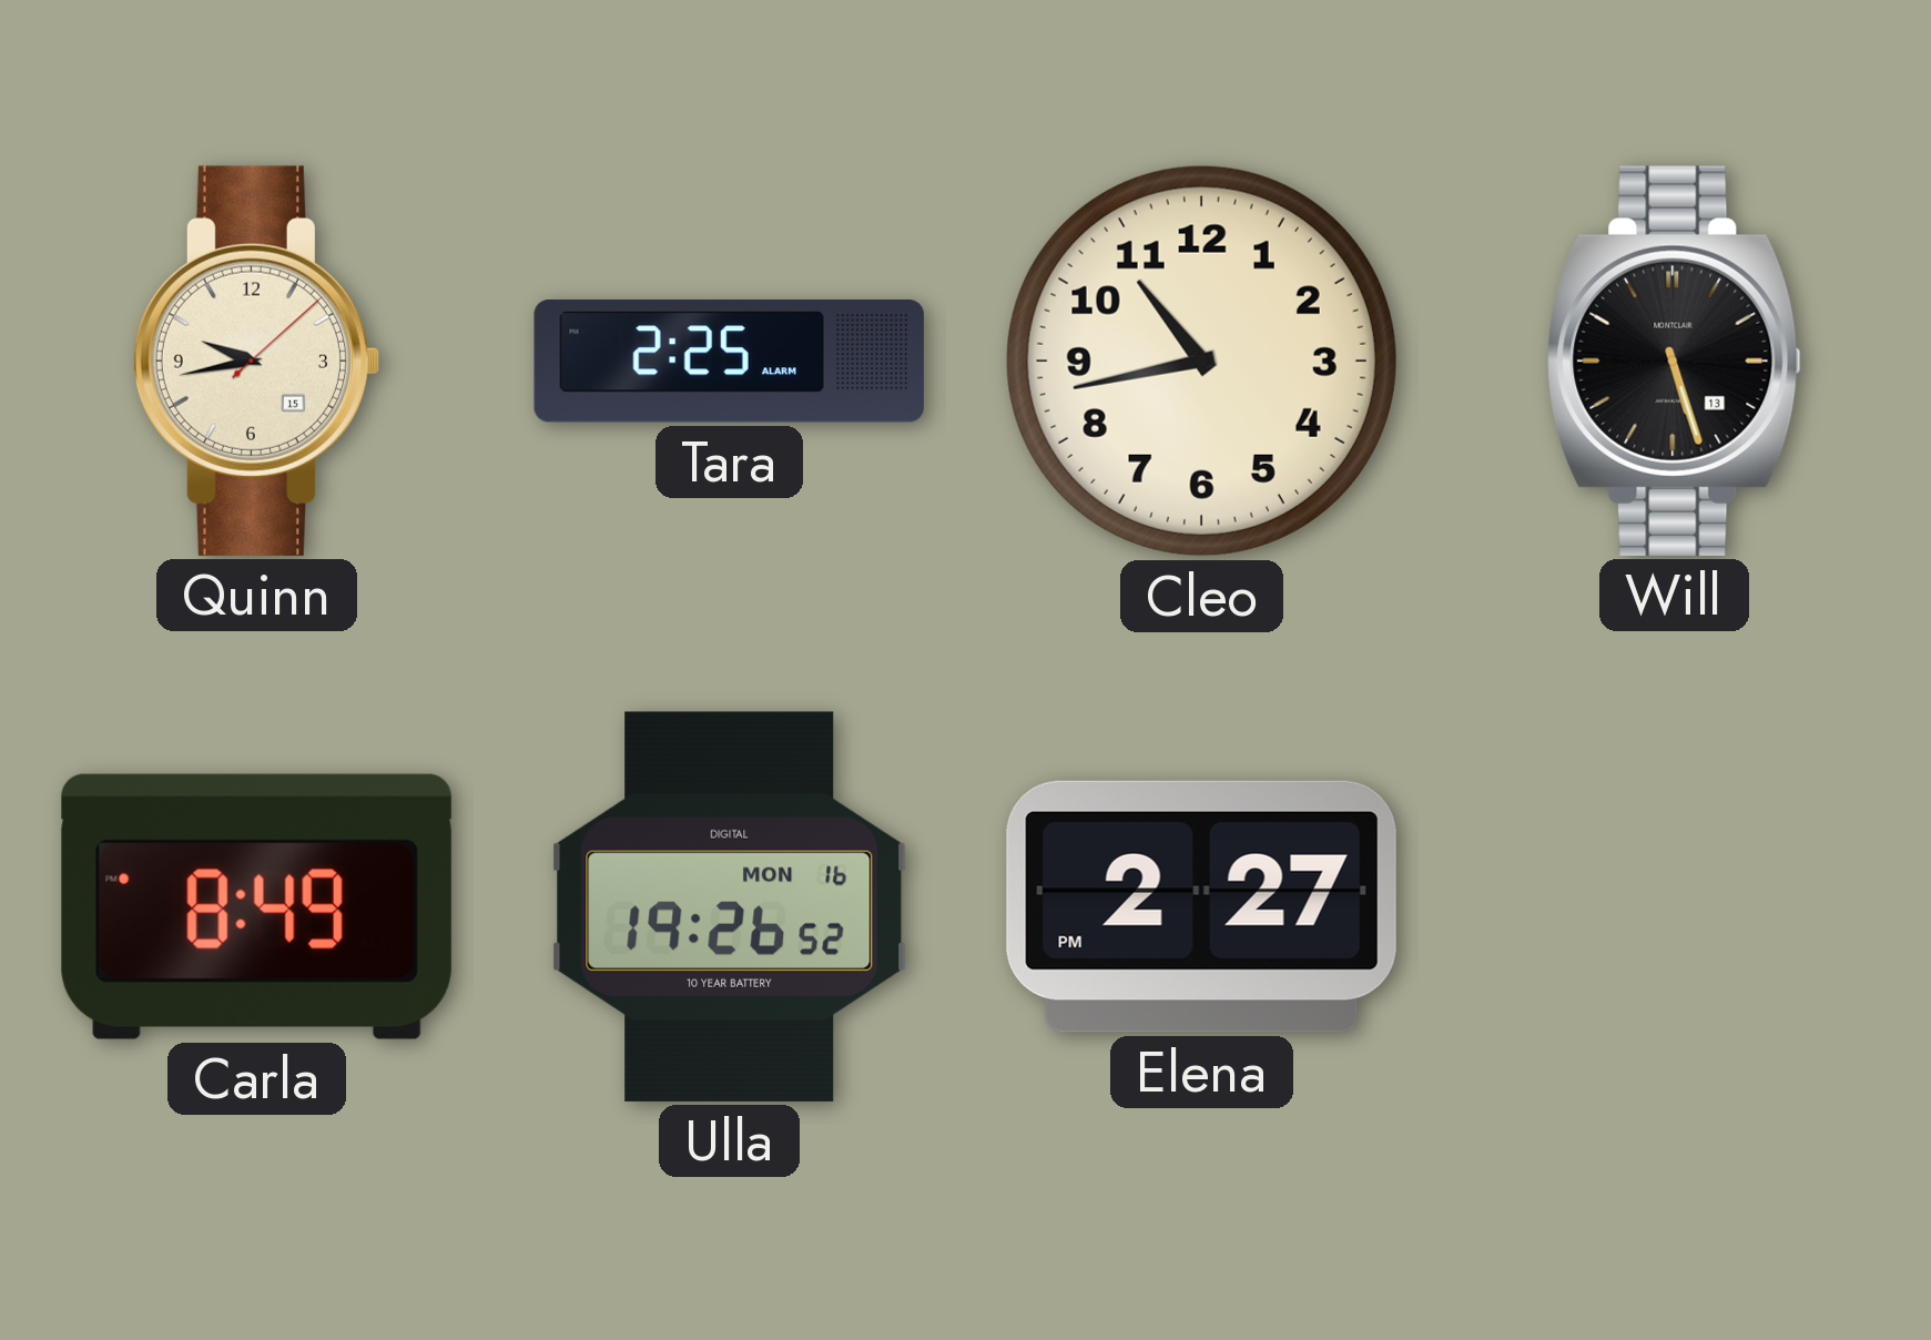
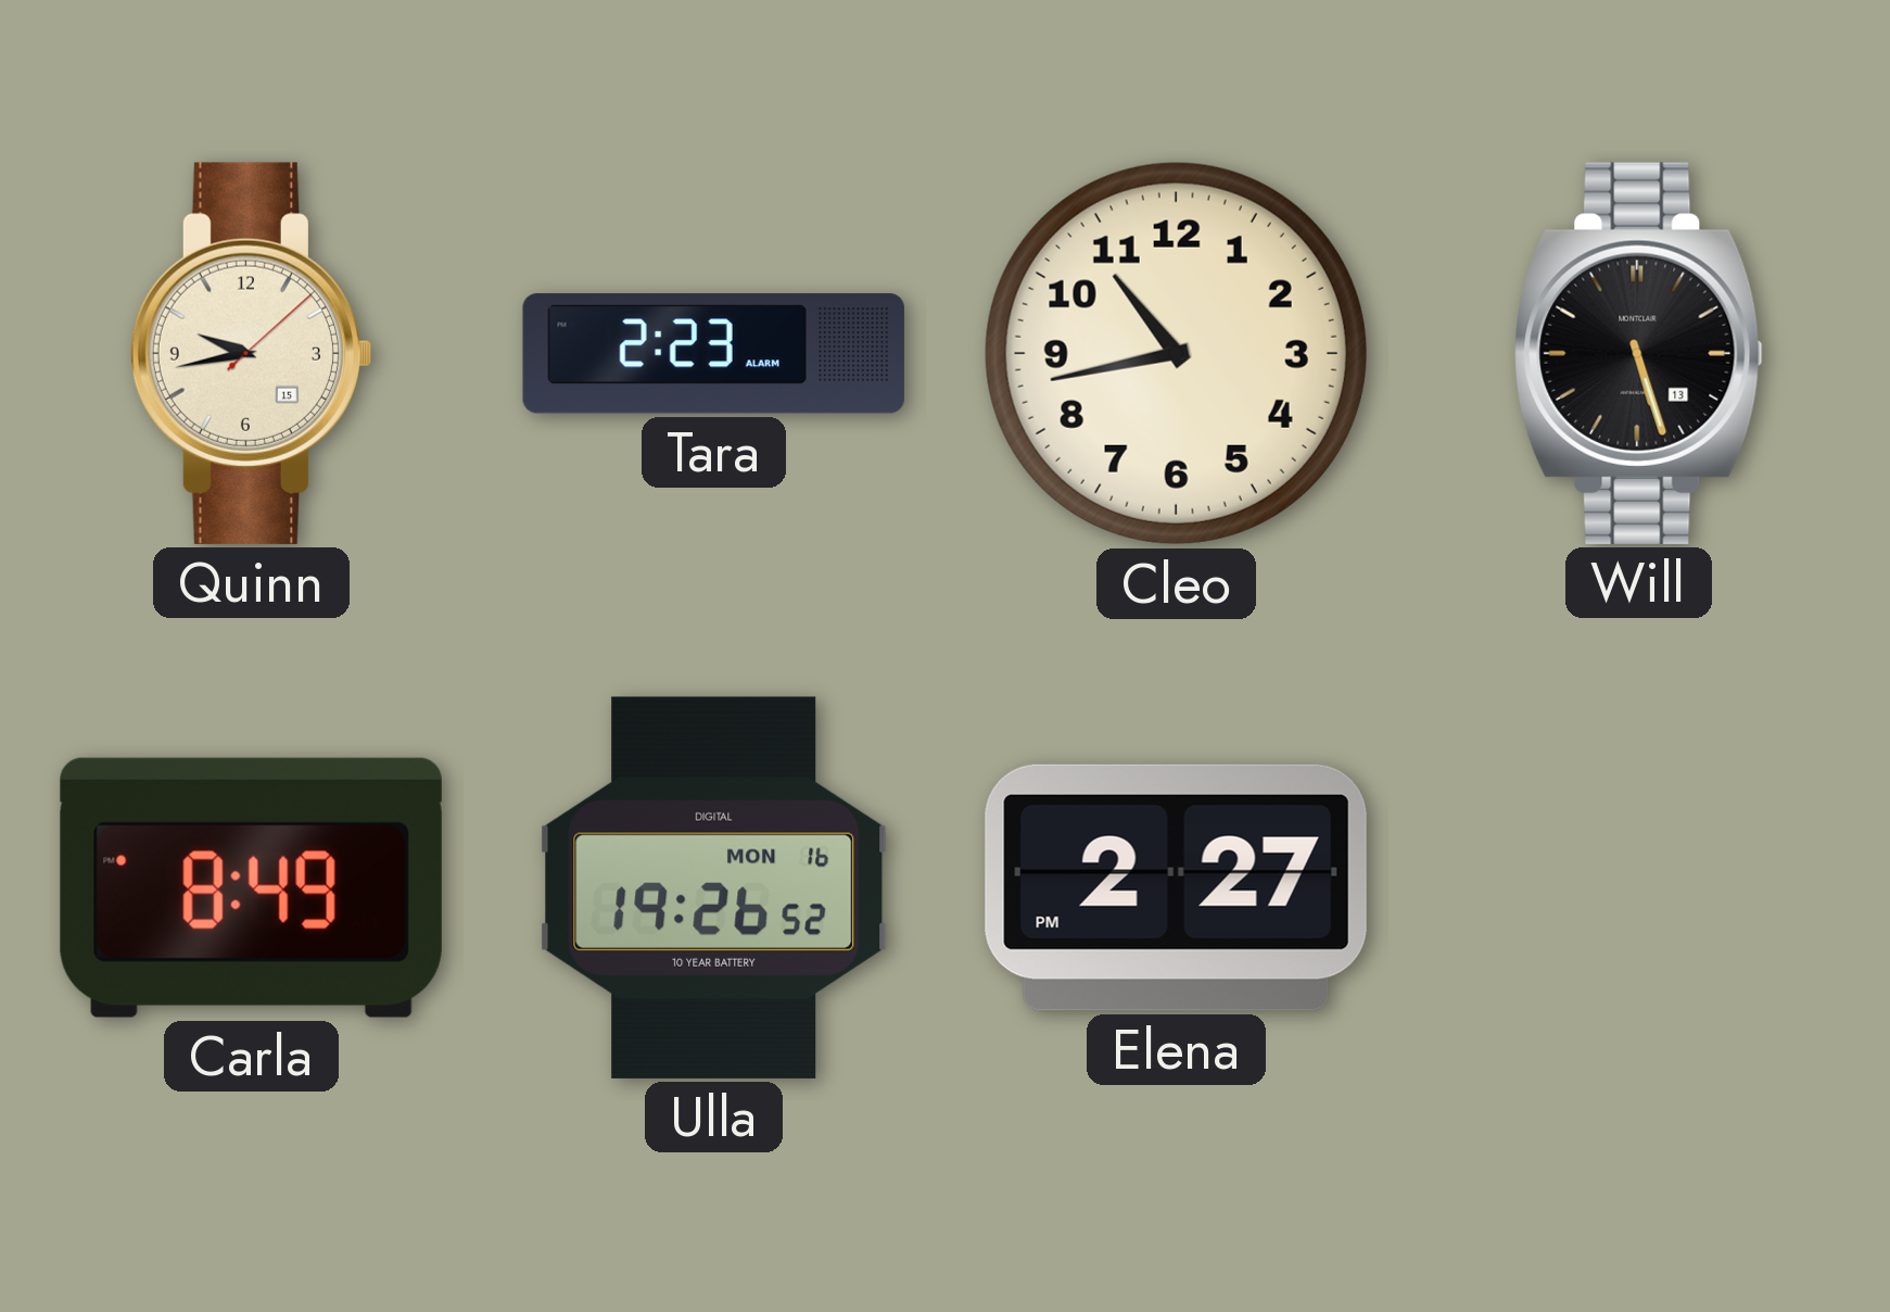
Tara: 2:25 -> 2:23 (713, 354)
